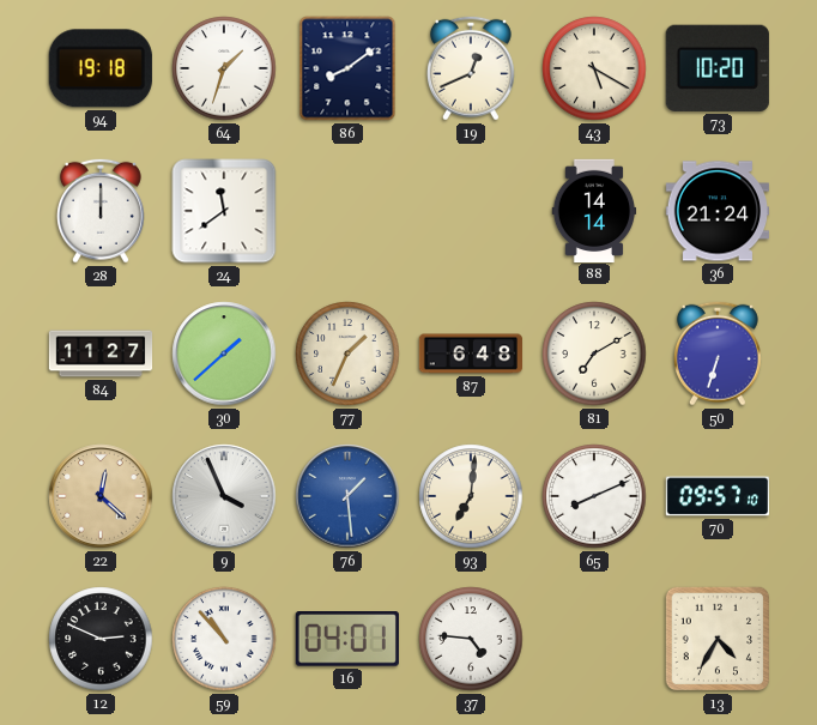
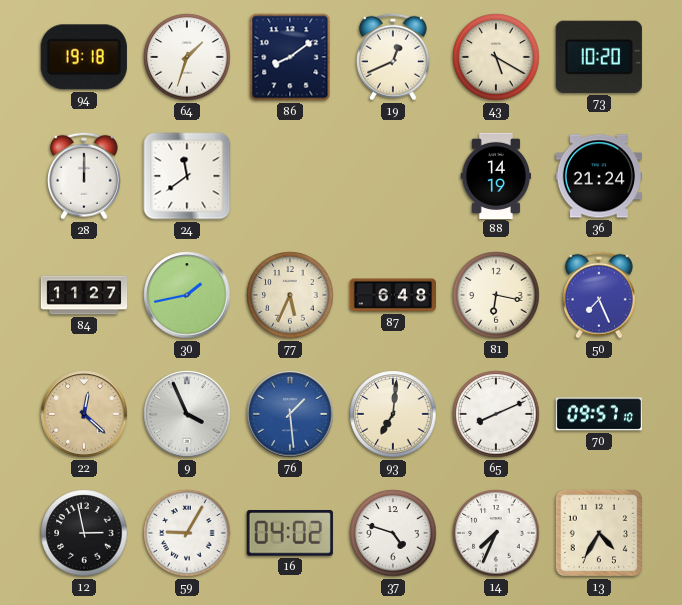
88: 14:14 -> 14:19 (496, 175)
30: 1:38 -> 1:43 (187, 295)
77: 1:34 -> 5:34 (290, 295)
81: 7:10 -> 6:17 (496, 295)
50: 6:33 -> 7:26 (599, 295)
12: 2:49 -> 2:58 (84, 533)
59: 10:53 -> 9:05 (187, 533)
16: 04:01 -> 04:02 (290, 533)
37: 4:46 -> 4:48 (393, 533)
14: none -> 7:34 (496, 533)
